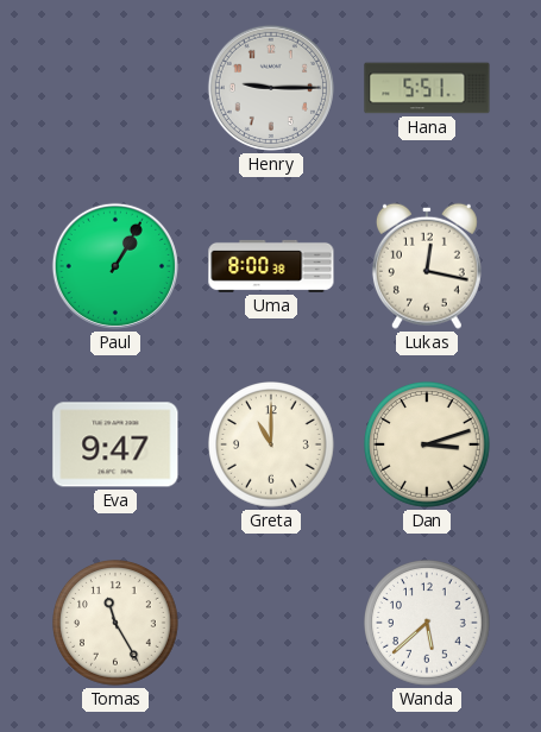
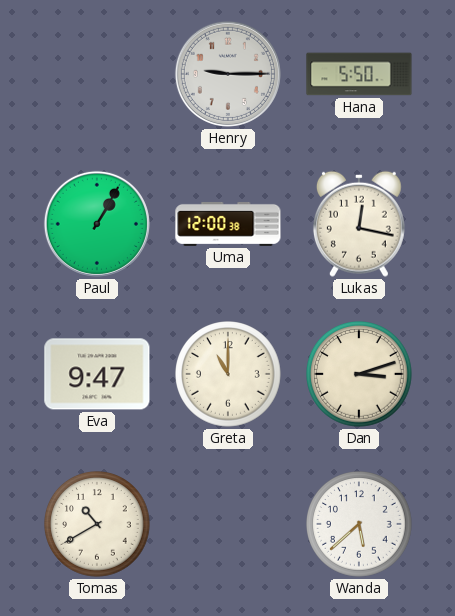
Hana: 5:51 -> 5:50 (359, 74)
Uma: 8:00 -> 12:00 (228, 224)
Tomas: 11:25 -> 10:40 (98, 525)
